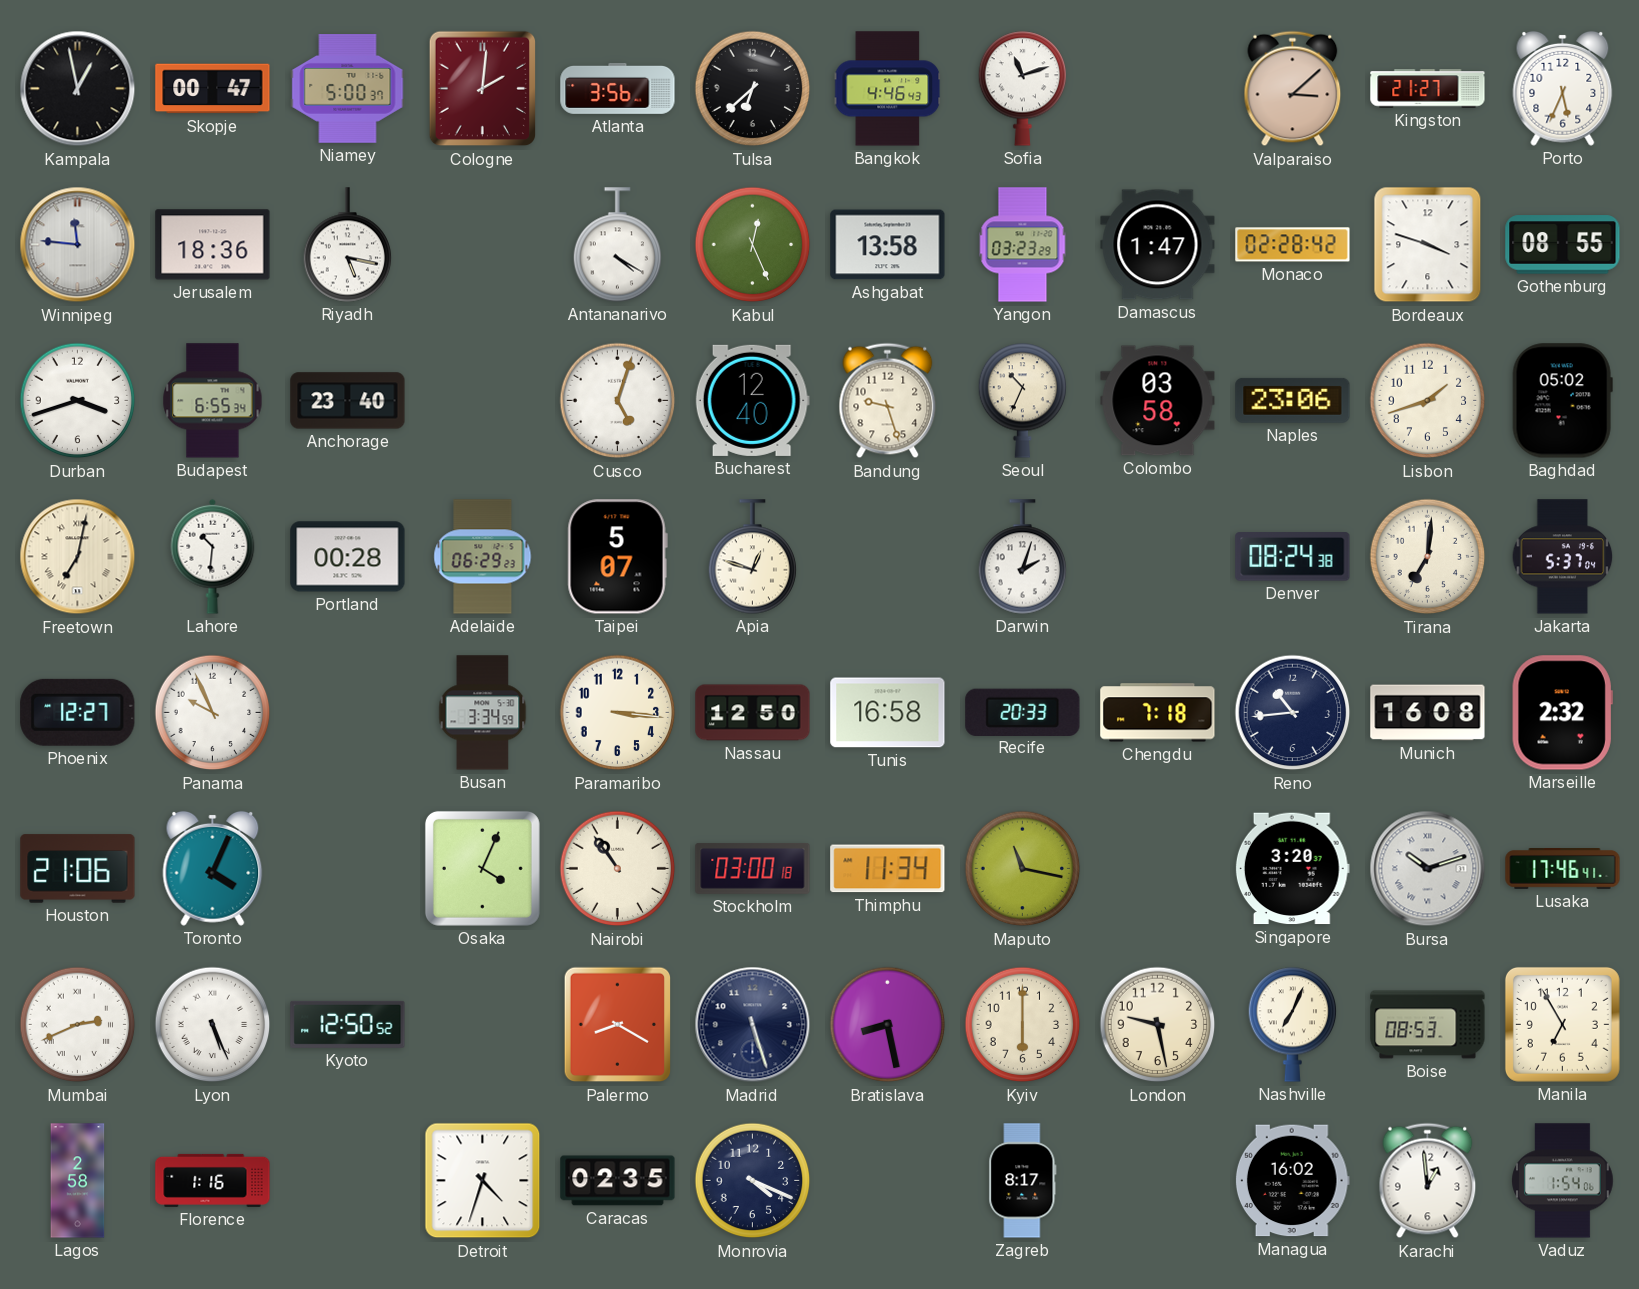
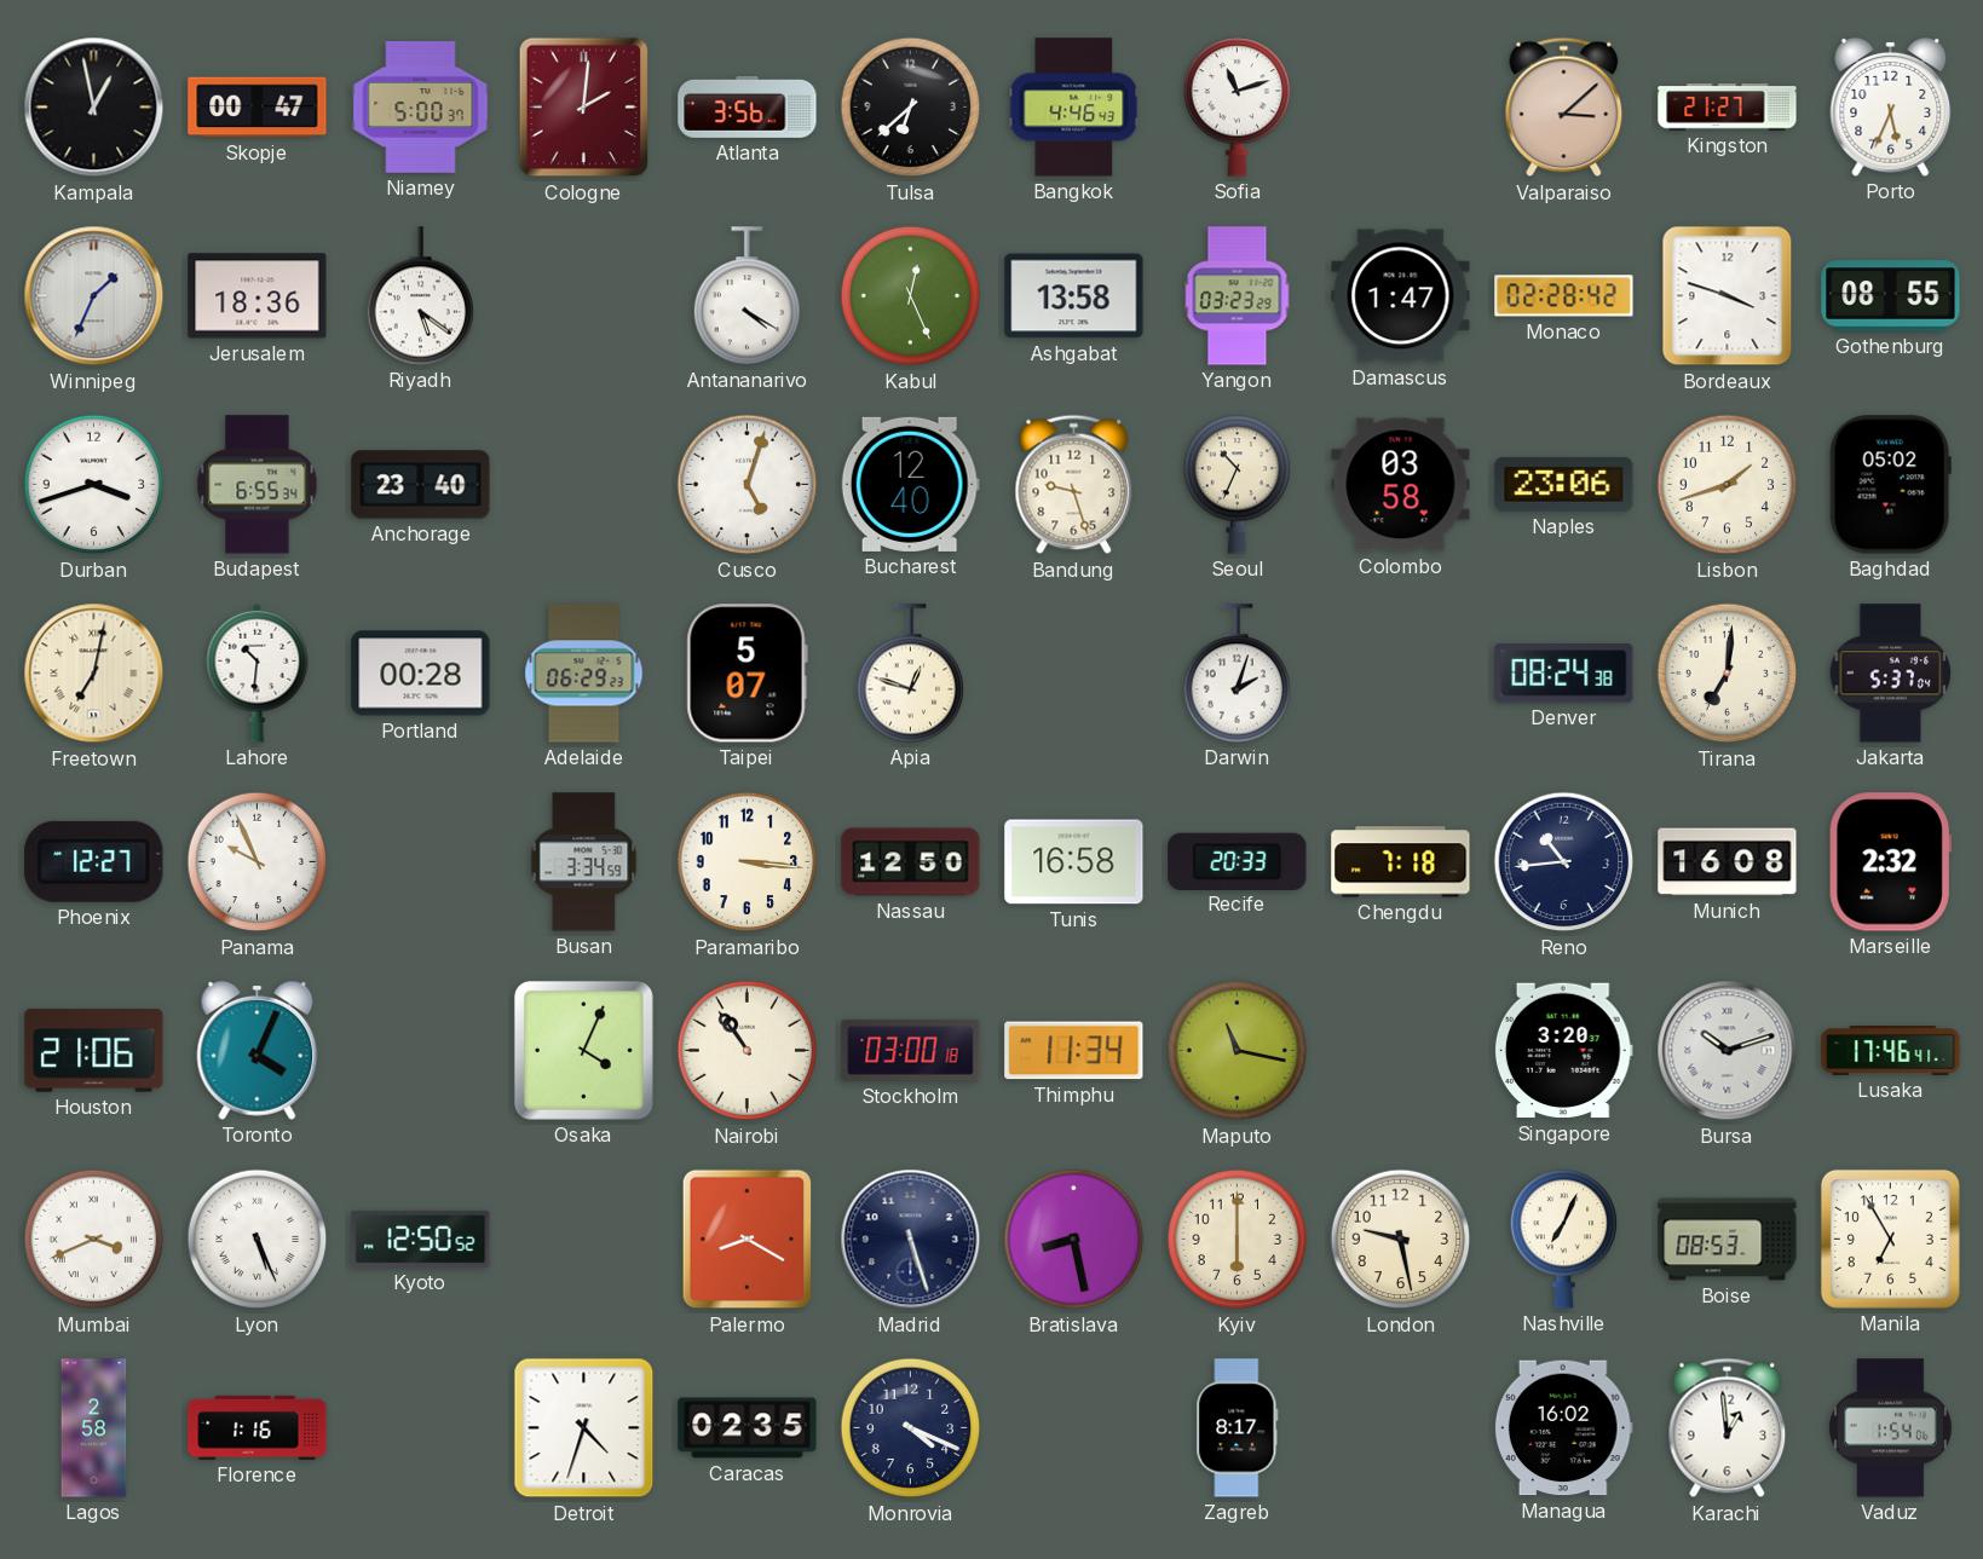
Winnipeg: 11:46 -> 1:34 (94, 296)
Riyadh: 5:17 -> 5:21 (421, 296)
Mumbai: 2:41 -> 3:41 (94, 1240)
